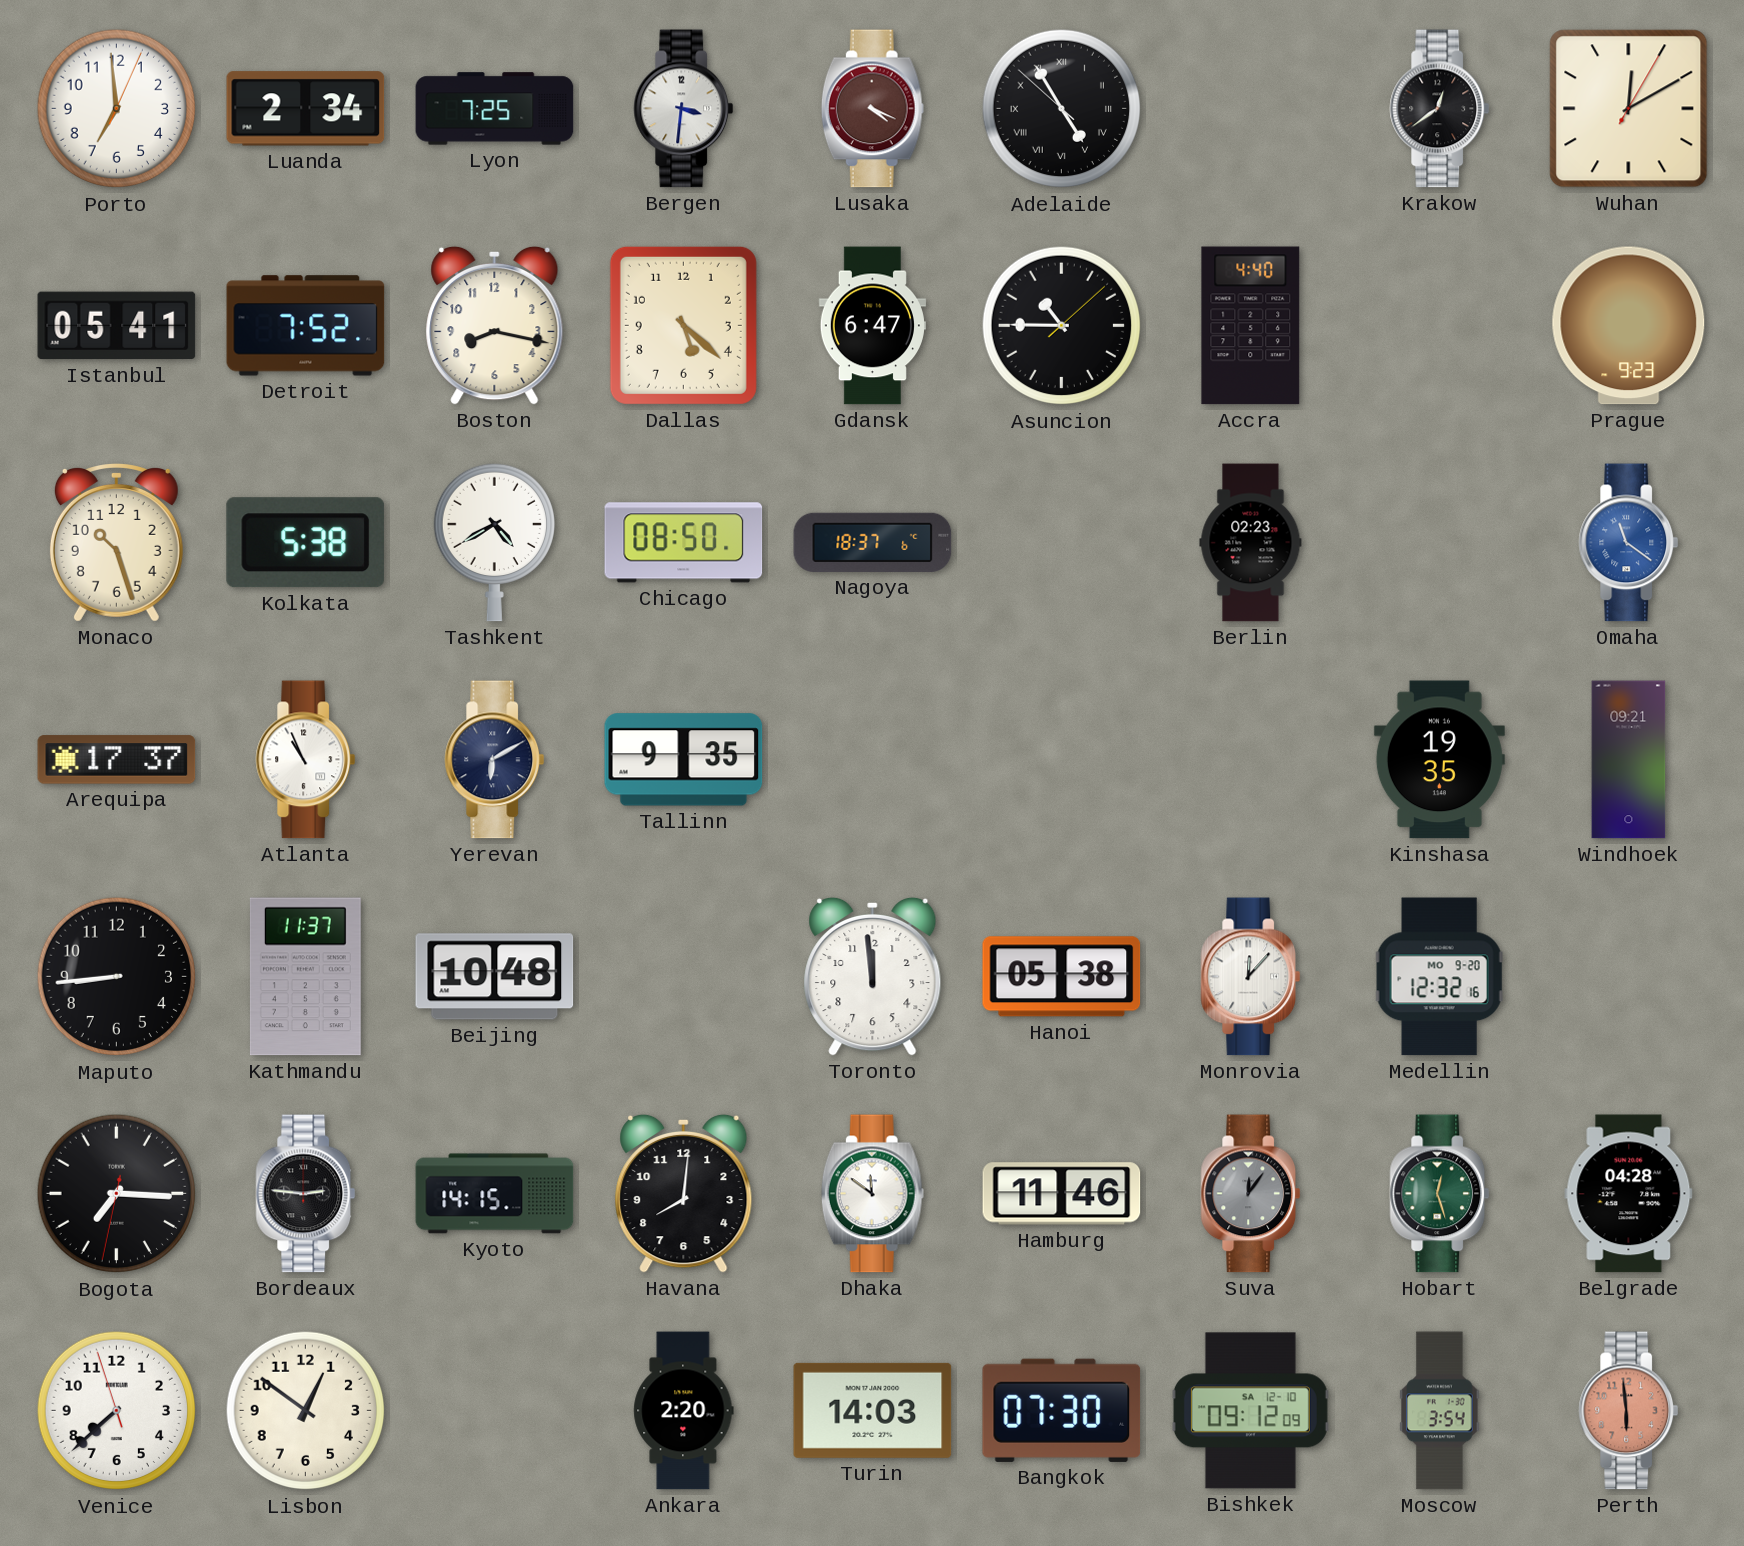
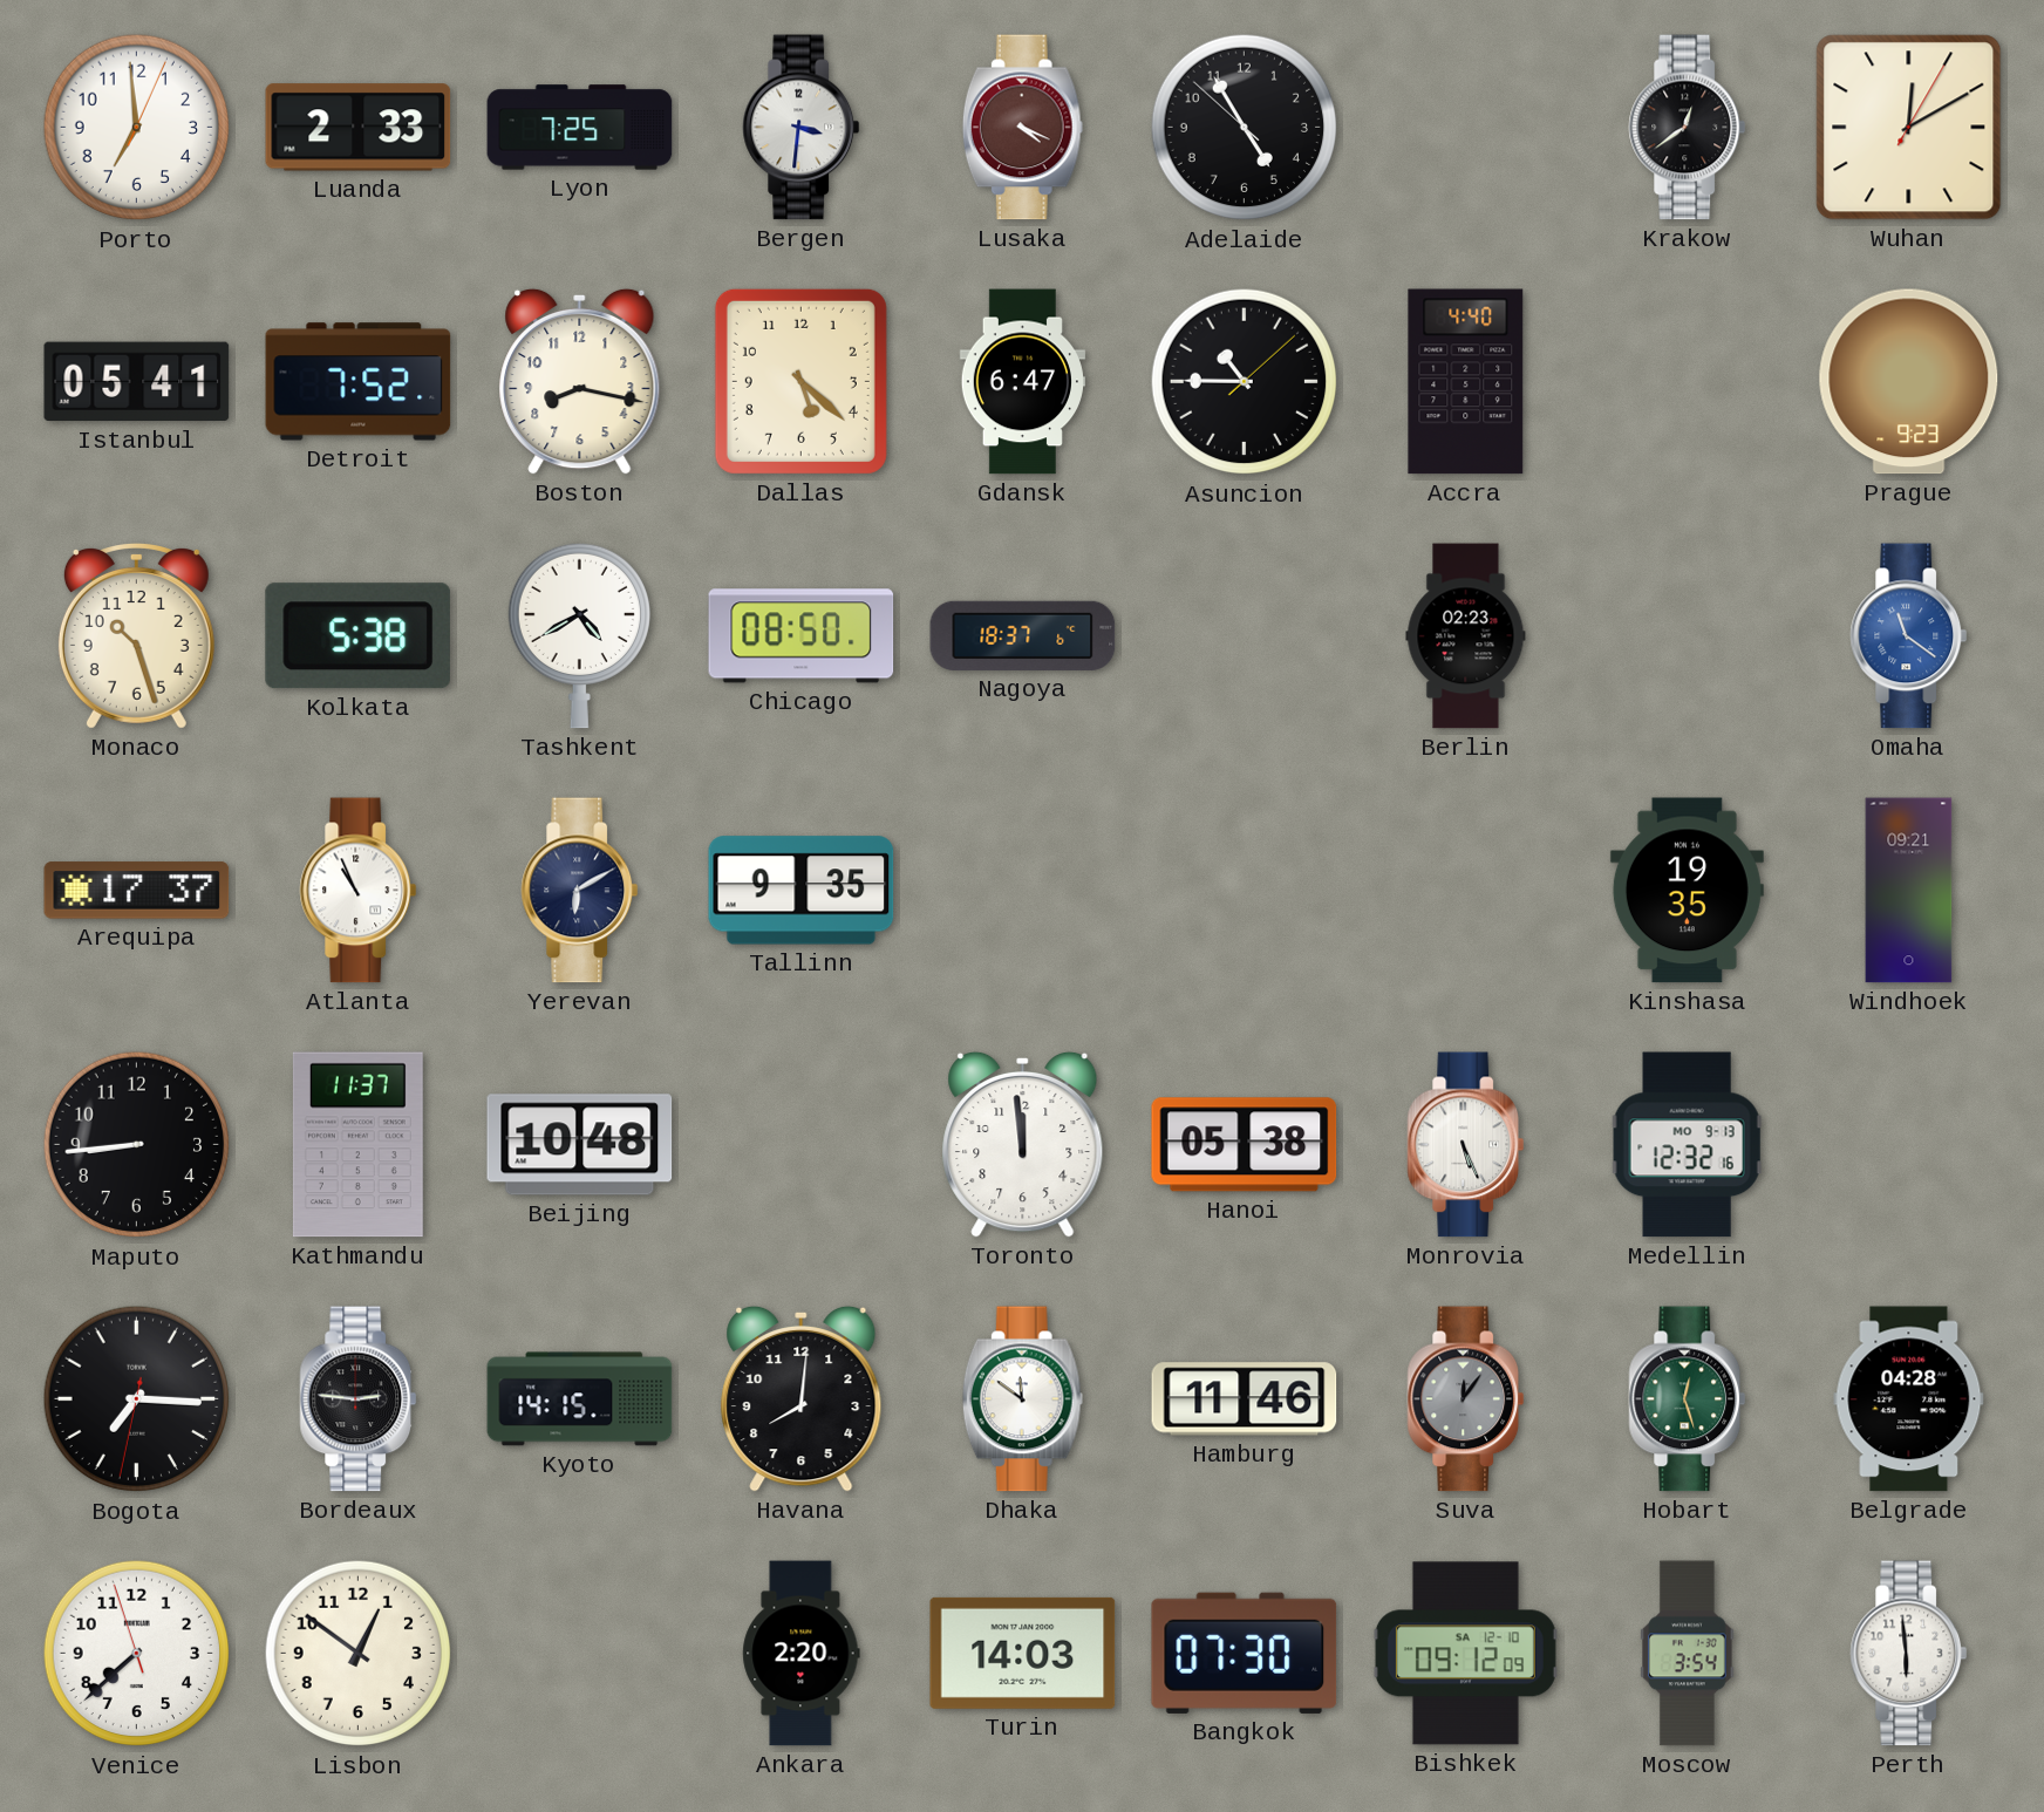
Luanda: 2:34 -> 2:33 (359, 128)
Adelaide numerals: Roman -> Arabic (1245, 128)
Monrovia: 12:07 -> 5:26 (1466, 1145)
Medellin date: MO 9-20 -> MO 9-13 (1687, 1145)
Perth dial: salmon -> white (1909, 1654)
